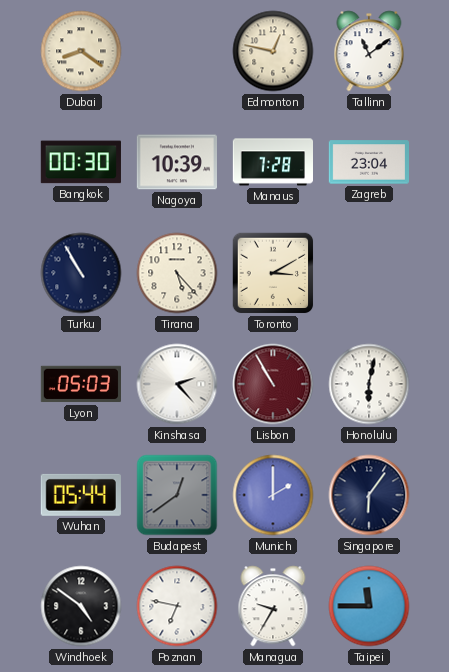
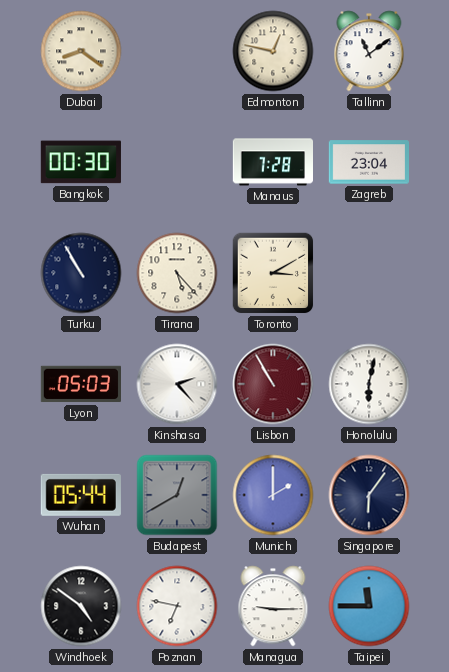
Nagoya: 10:39 -> none (176, 162)
Budapest: 12:39 -> 12:40 (177, 495)
Managua: 9:35 -> 9:15 (273, 606)
